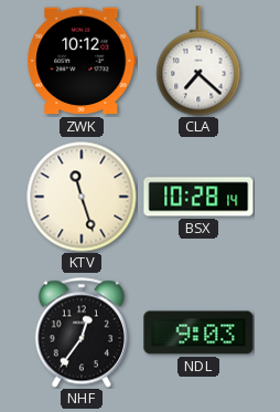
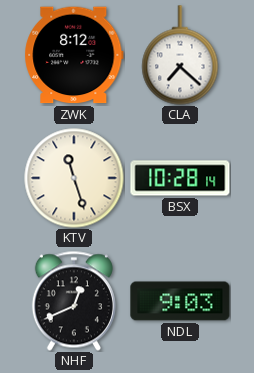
ZWK: 10:12 -> 8:12 (74, 55)
NHF: 12:36 -> 12:41 (74, 301)
